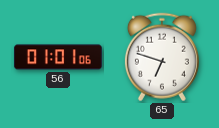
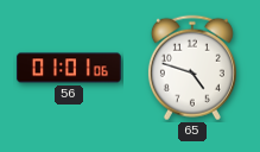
65: 6:48 -> 4:48 (192, 68)
